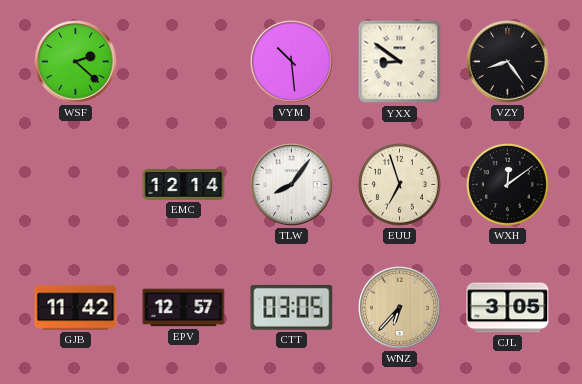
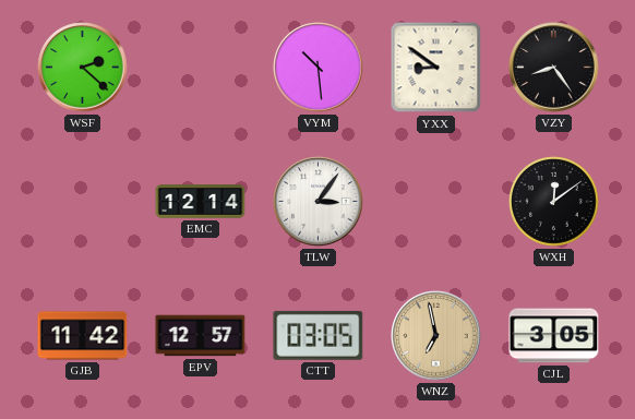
TLW: 8:06 -> 3:06 (319, 202)
EUU: 6:57 -> none (400, 185)
WNZ: 6:37 -> 6:58 (436, 336)
